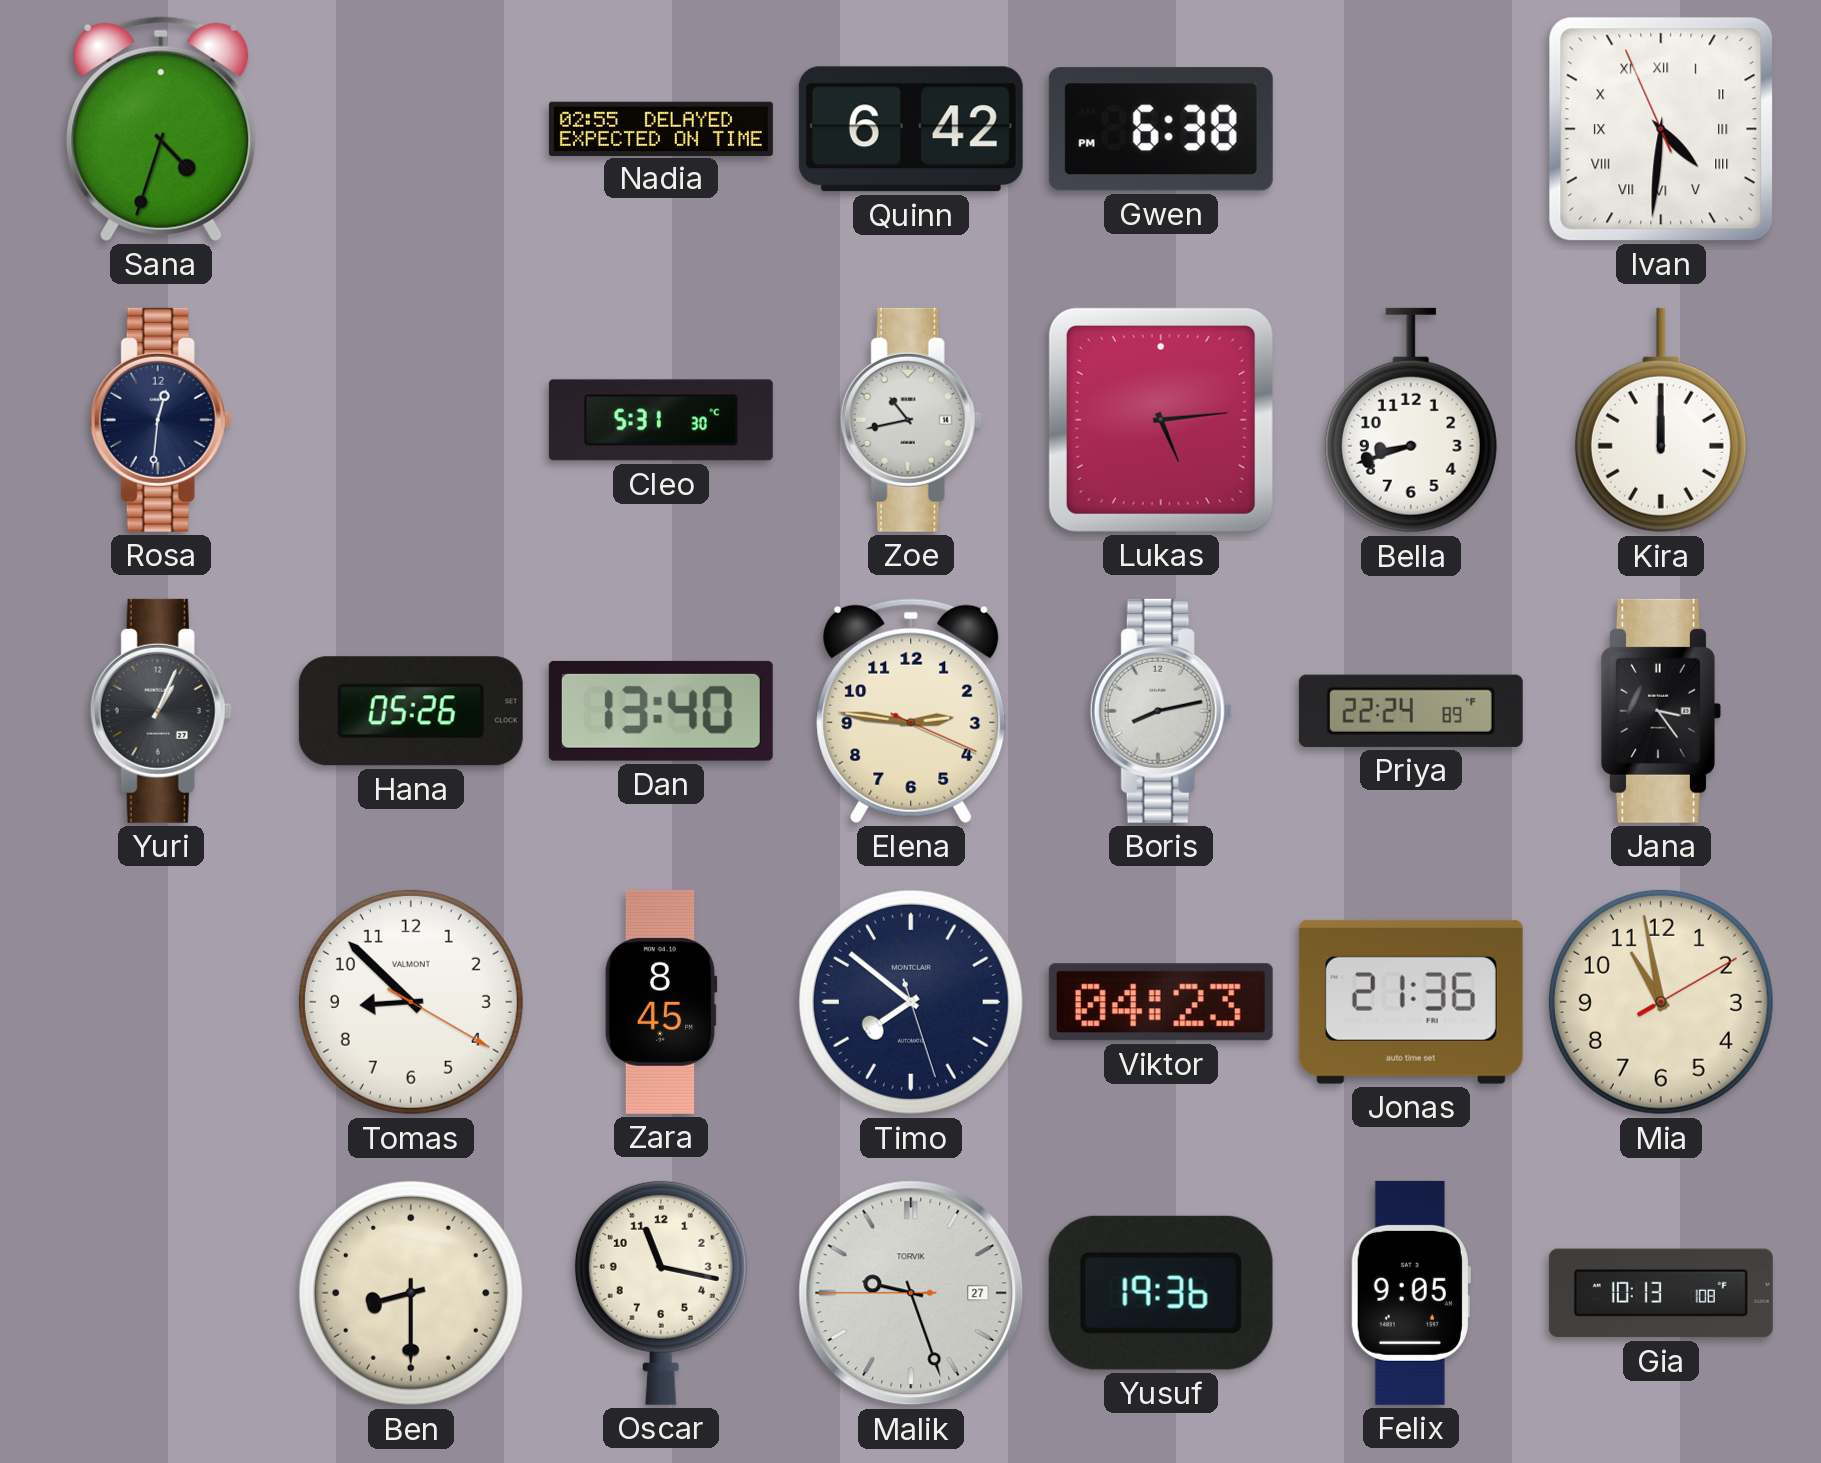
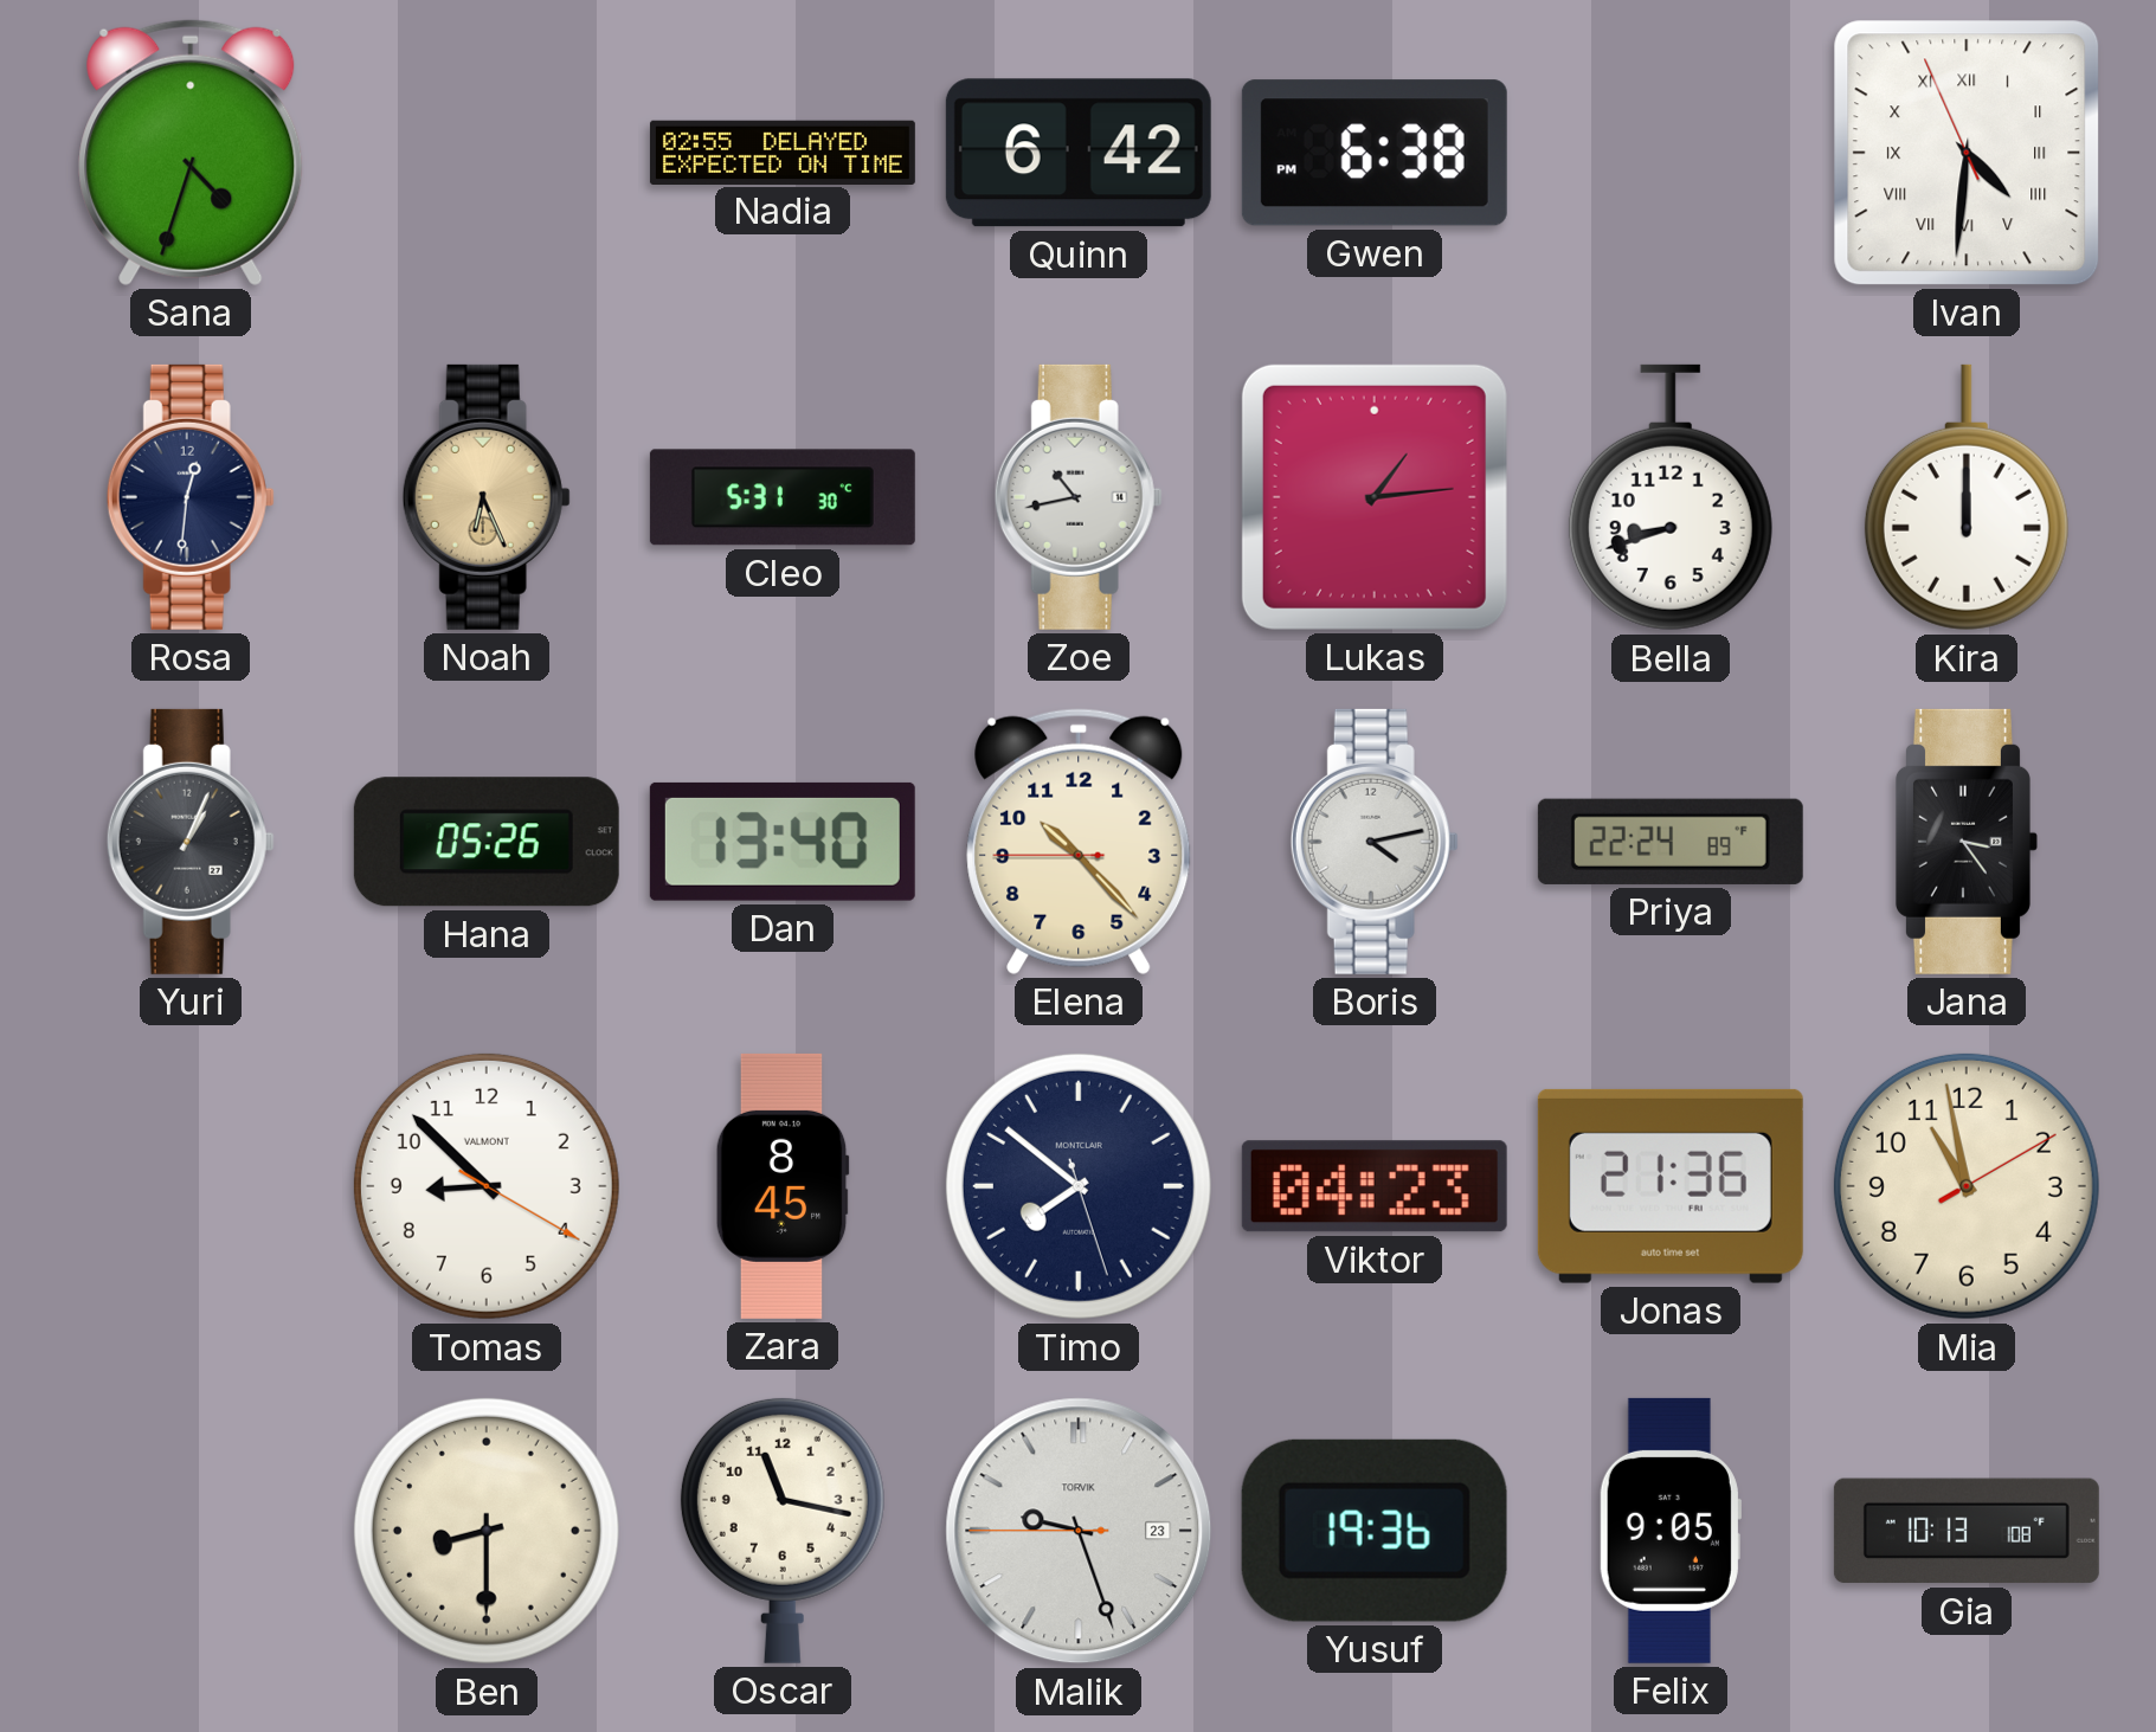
Noah: none -> 6:26 (487, 497)
Lukas: 5:14 -> 1:14 (1375, 497)
Elena: 2:46 -> 10:22 (1079, 842)
Boris: 8:13 -> 4:13 (1375, 842)
Malik date: 27 -> 23 (1079, 1531)
